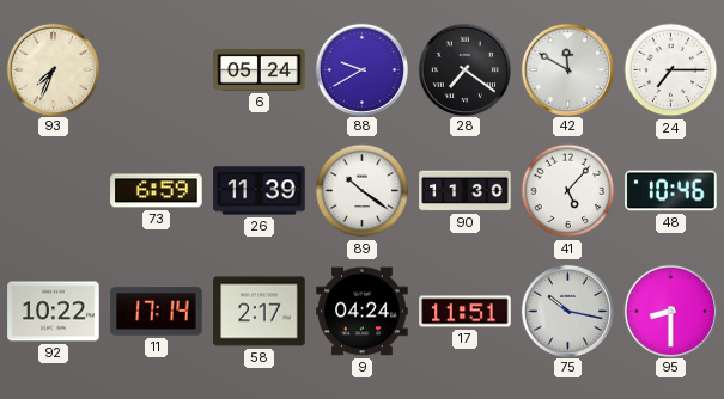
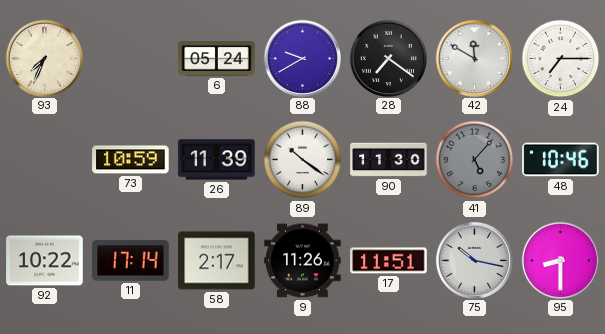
73: 6:59 -> 10:59 (131, 160)
41 dial: white -> grey (475, 160)
9: 04:24 -> 11:26 (303, 261)
